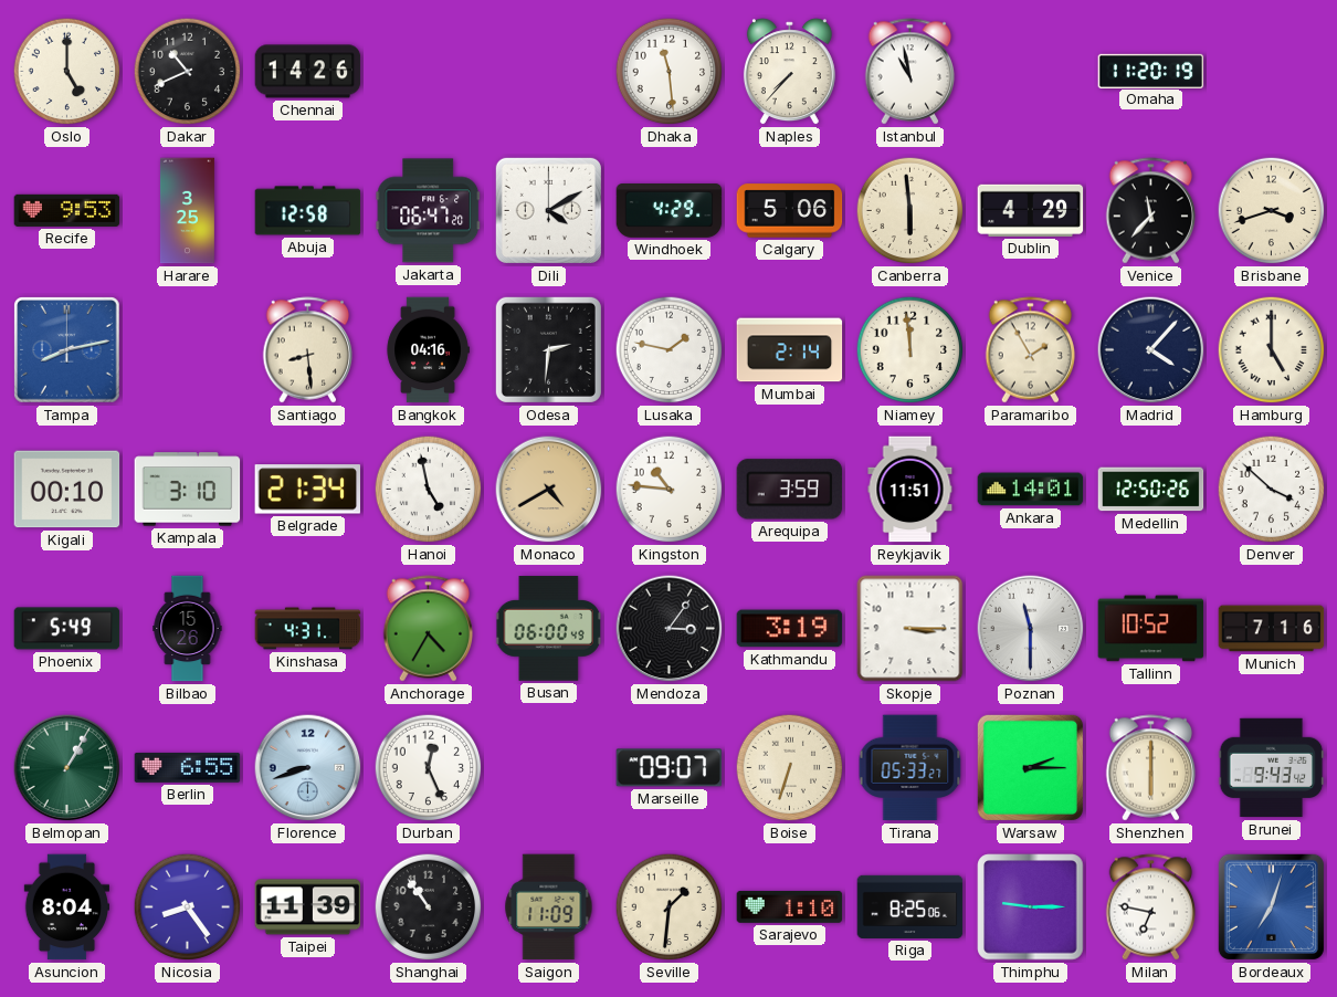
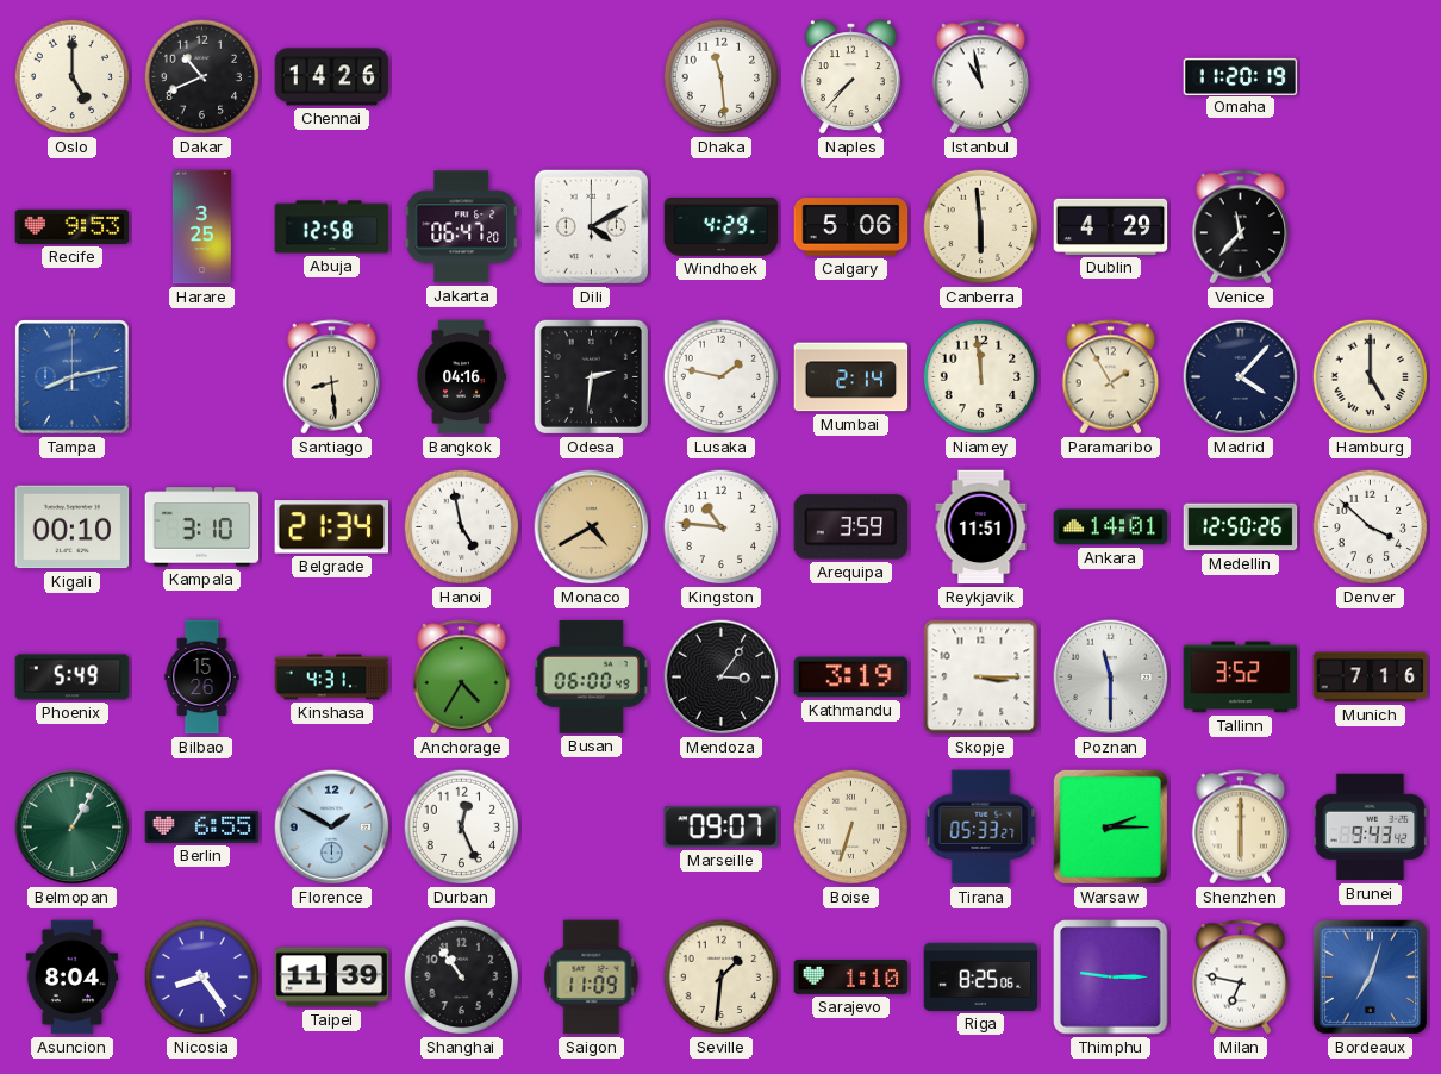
Brisbane: 3:42 -> none (1272, 211)
Tallinn: 10:52 -> 3:52 (1241, 678)
Florence: 8:42 -> 1:50 (332, 828)
